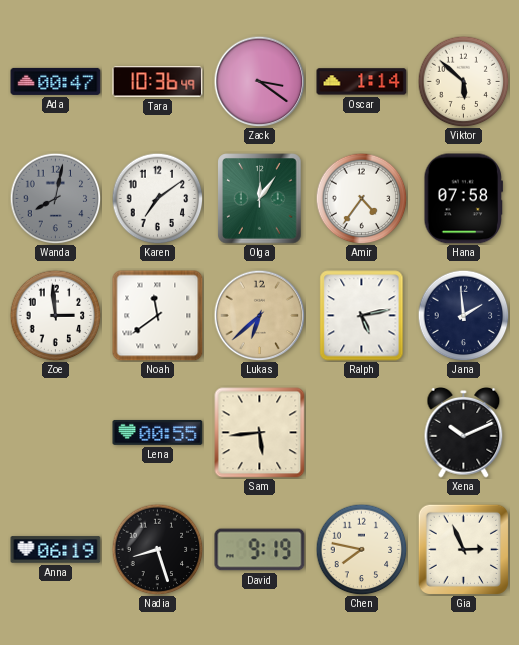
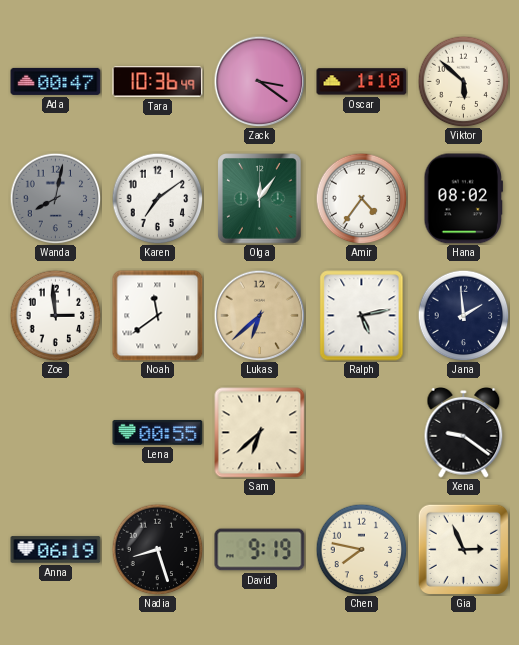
Oscar: 1:14 -> 1:10 (362, 82)
Hana: 07:58 -> 08:02 (463, 199)
Sam: 5:44 -> 6:38 (260, 433)
Xena: 10:11 -> 9:21 (464, 433)
